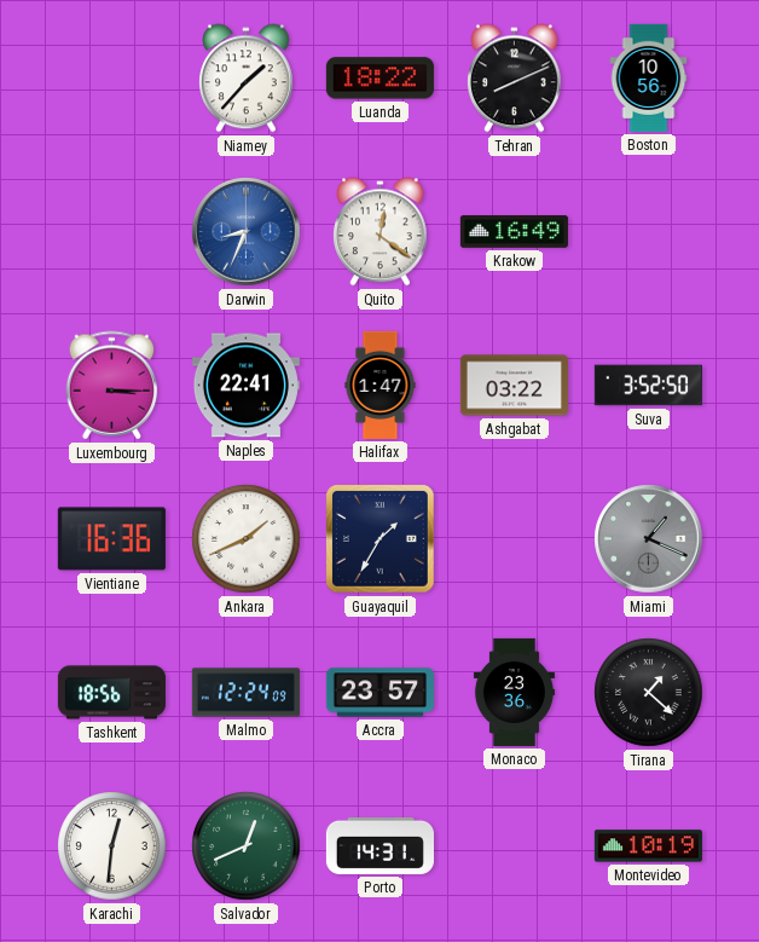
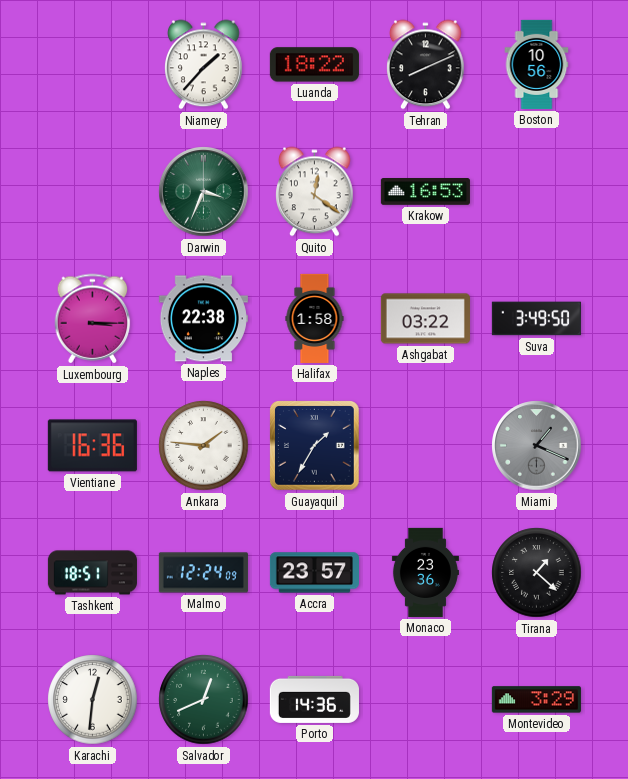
Darwin: 8:34 -> 3:34 (204, 192)
Darwin dial: blue -> green (204, 192)
Krakow: 16:49 -> 16:53 (425, 192)
Naples: 22:41 -> 22:38 (203, 319)
Halifax: 1:47 -> 1:58 (315, 318)
Suva: 3:52 -> 3:49 (536, 319)
Ankara: 1:41 -> 1:46 (204, 446)
Tashkent: 18:56 -> 18:51 (92, 573)
Porto: 14:31 -> 14:36 (314, 699)
Montevideo: 10:19 -> 3:29 (536, 700)
